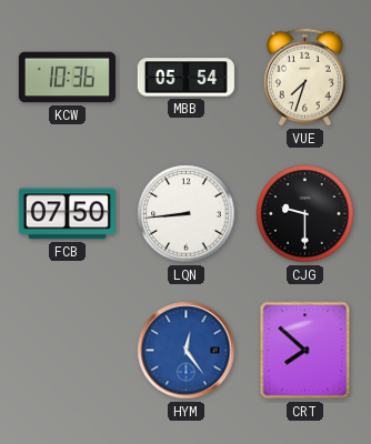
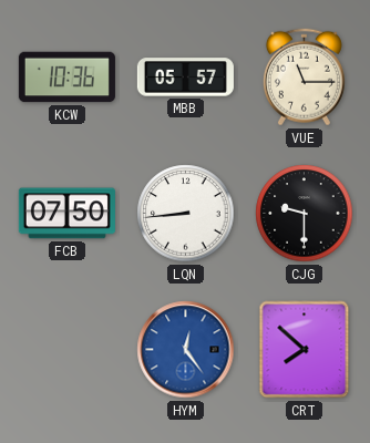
MBB: 05:54 -> 05:57 (185, 78)
VUE: 7:33 -> 11:15 (304, 78)
